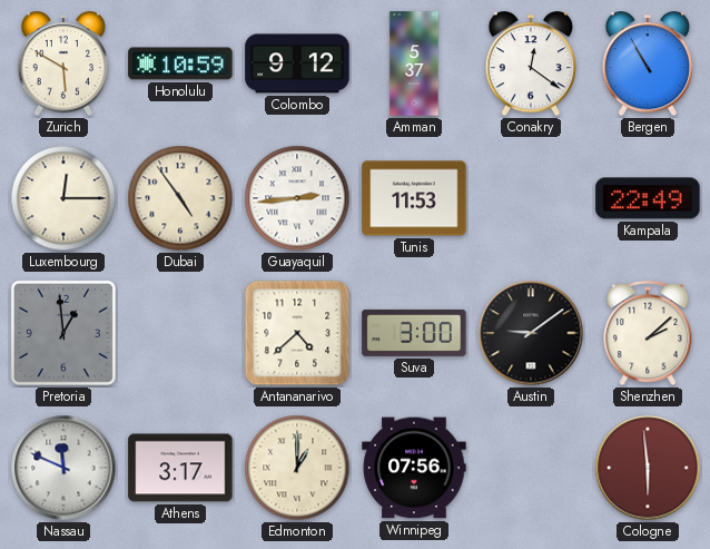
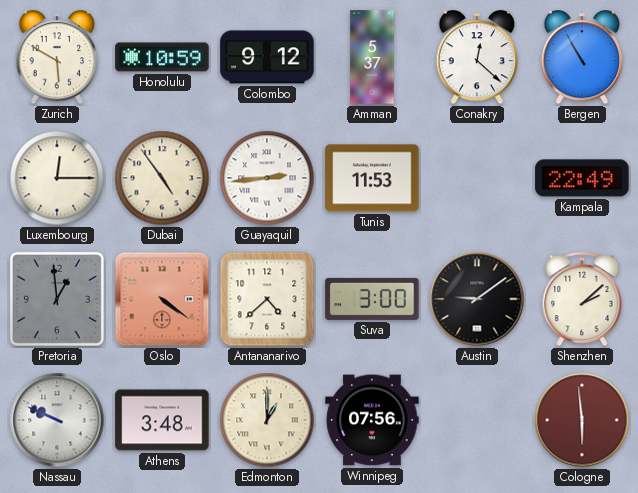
Conakry: 12:21 -> 12:22 (477, 58)
Oslo: none -> 4:21 (162, 299)
Nassau: 11:49 -> 9:49 (57, 420)
Athens: 3:17 -> 3:48 (162, 420)
